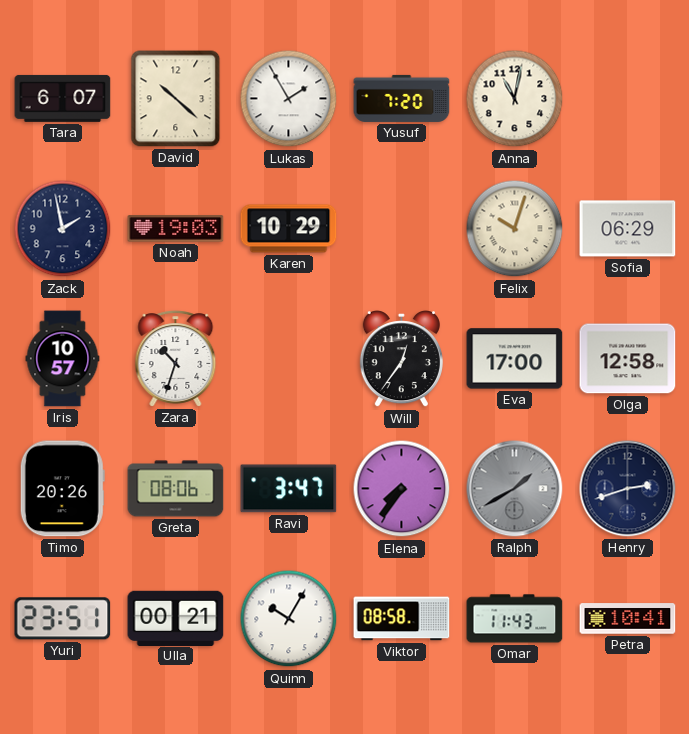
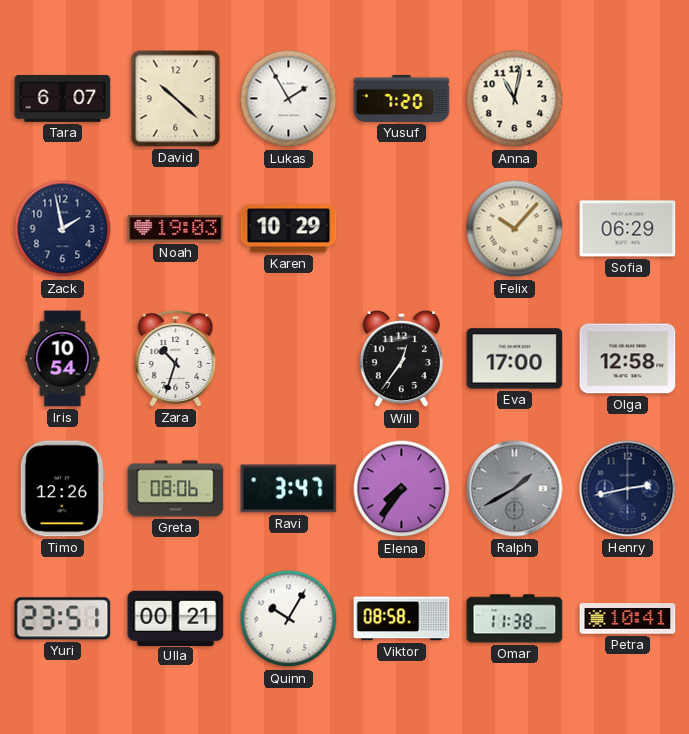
Felix: 10:03 -> 10:07 (515, 229)
Iris: 10:57 -> 10:54 (63, 359)
Timo: 20:26 -> 12:26 (62, 489)
Henry: 2:42 -> 2:43 (628, 489)
Omar: 11:43 -> 11:38 (515, 619)
